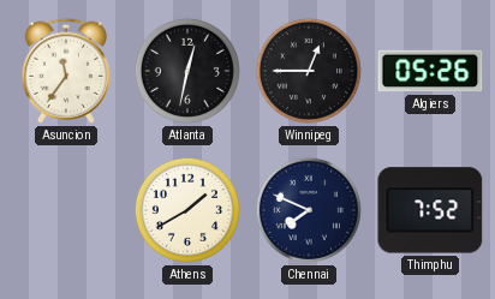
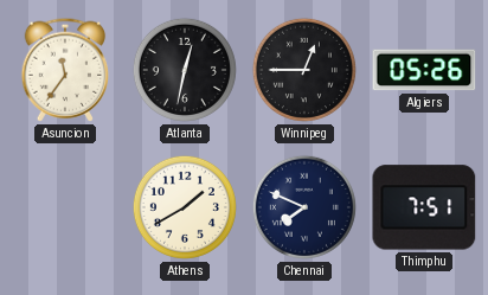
Thimphu: 7:52 -> 7:51 (424, 207)
